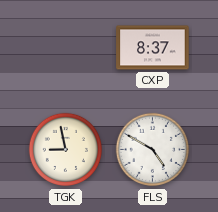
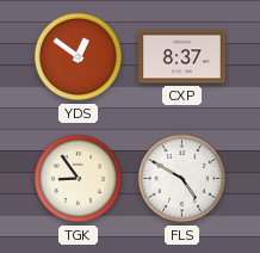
YDS: none -> 12:51 (79, 57)
TGK: 8:58 -> 8:54 (79, 179)
